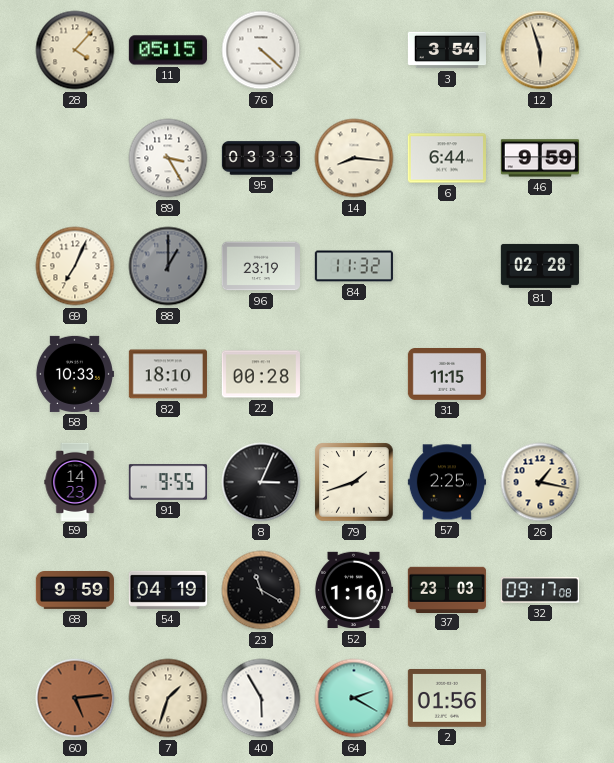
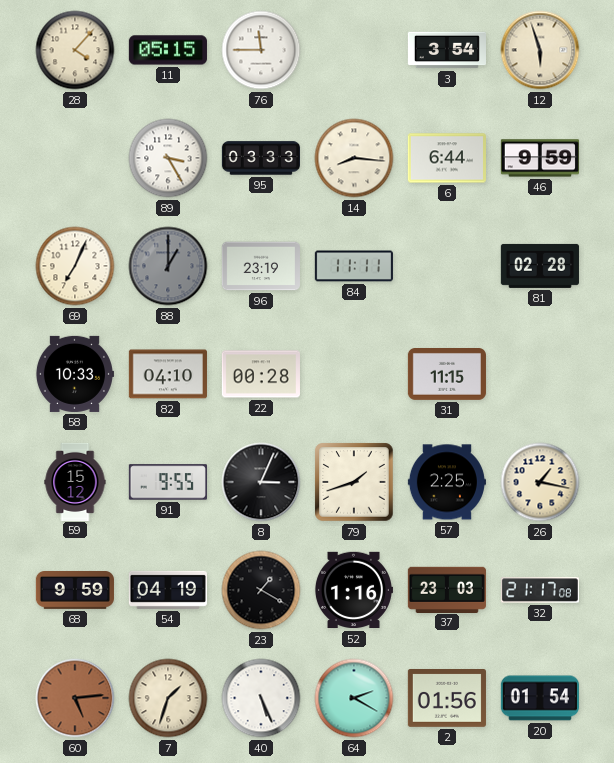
76: 4:22 -> 11:45 (261, 50)
84: 11:32 -> 11:11 (354, 266)
82: 18:10 -> 04:10 (168, 374)
59: 14:23 -> 15:12 (75, 481)
23: 11:20 -> 1:20 (261, 590)
32: 09:17 -> 21:17 (540, 590)
40: 5:55 -> 5:26 (261, 698)
20: none -> 01:54 (540, 698)
